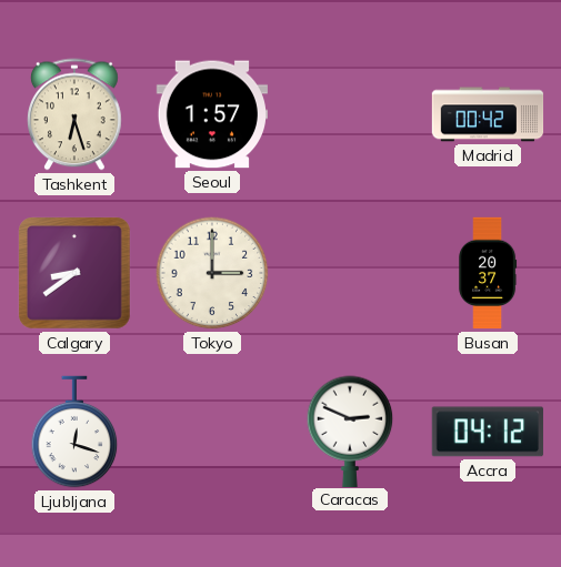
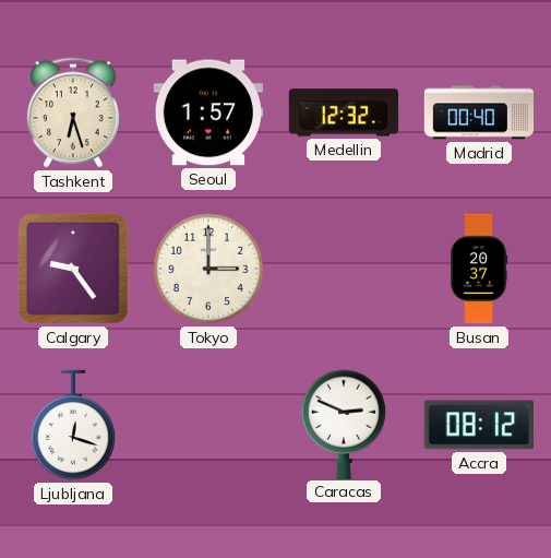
Medellin: none -> 12:32 (343, 112)
Madrid: 00:42 -> 00:40 (479, 112)
Calgary: 8:39 -> 9:24 (73, 269)
Accra: 04:12 -> 08:12 (479, 425)
